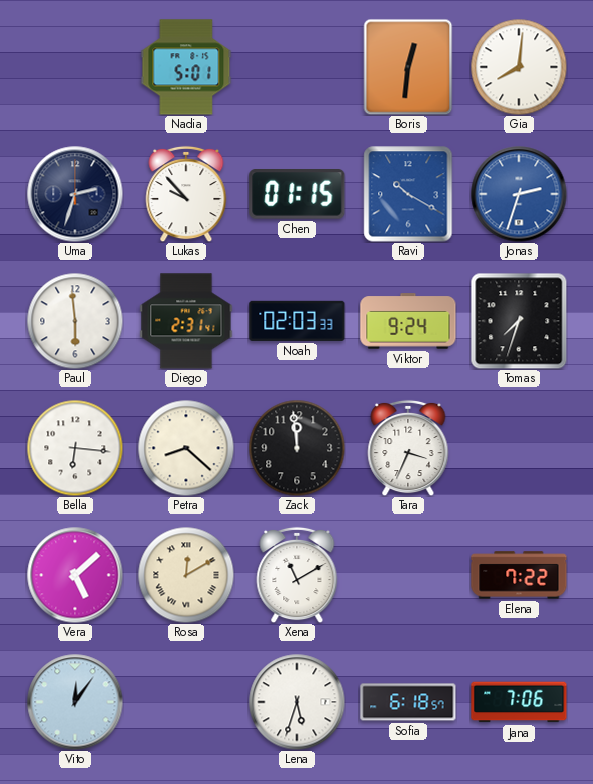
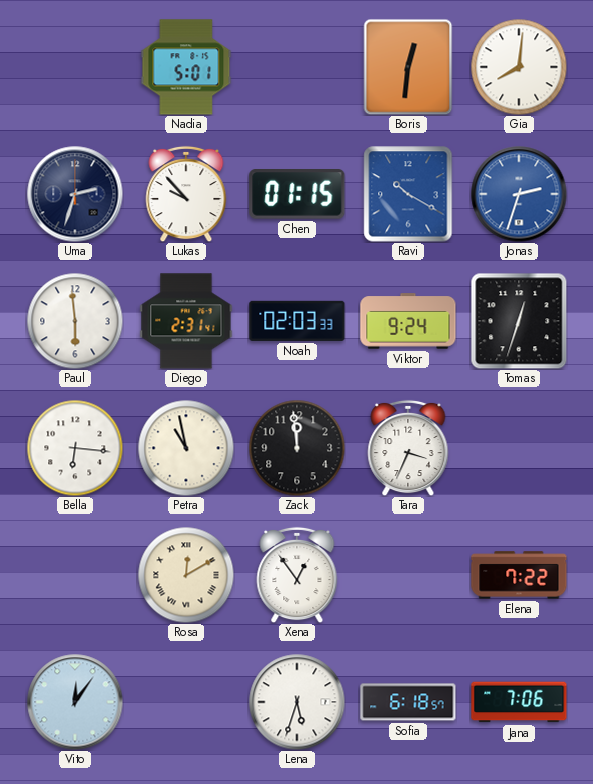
Tomas: 7:33 -> 12:33 (519, 321)
Petra: 8:22 -> 10:58 (186, 448)
Vera: 5:08 -> none (75, 575)
Xena: 11:10 -> 12:54 (297, 575)
